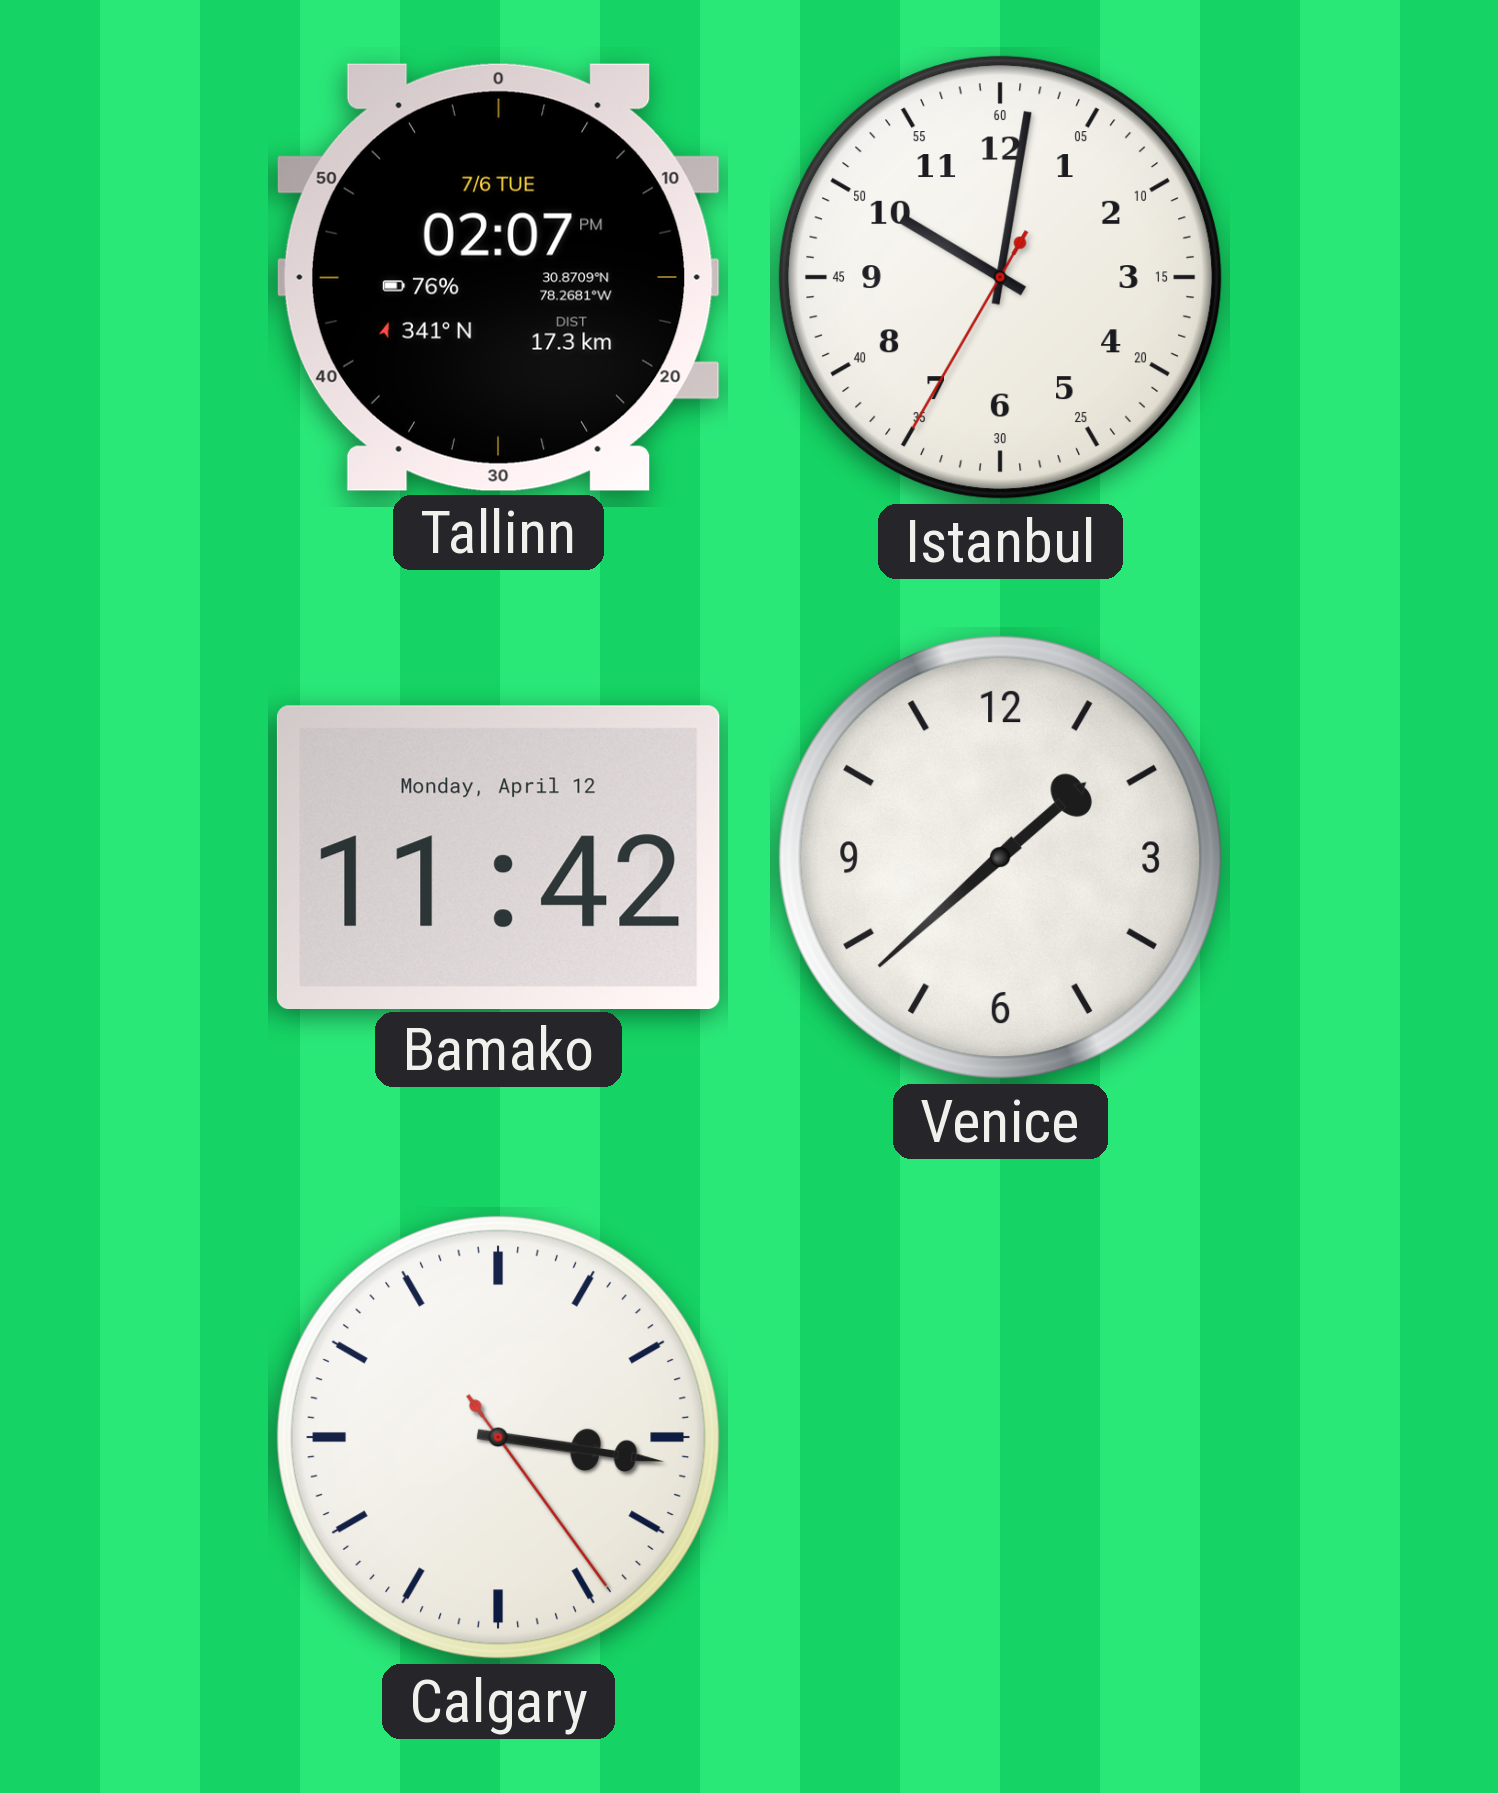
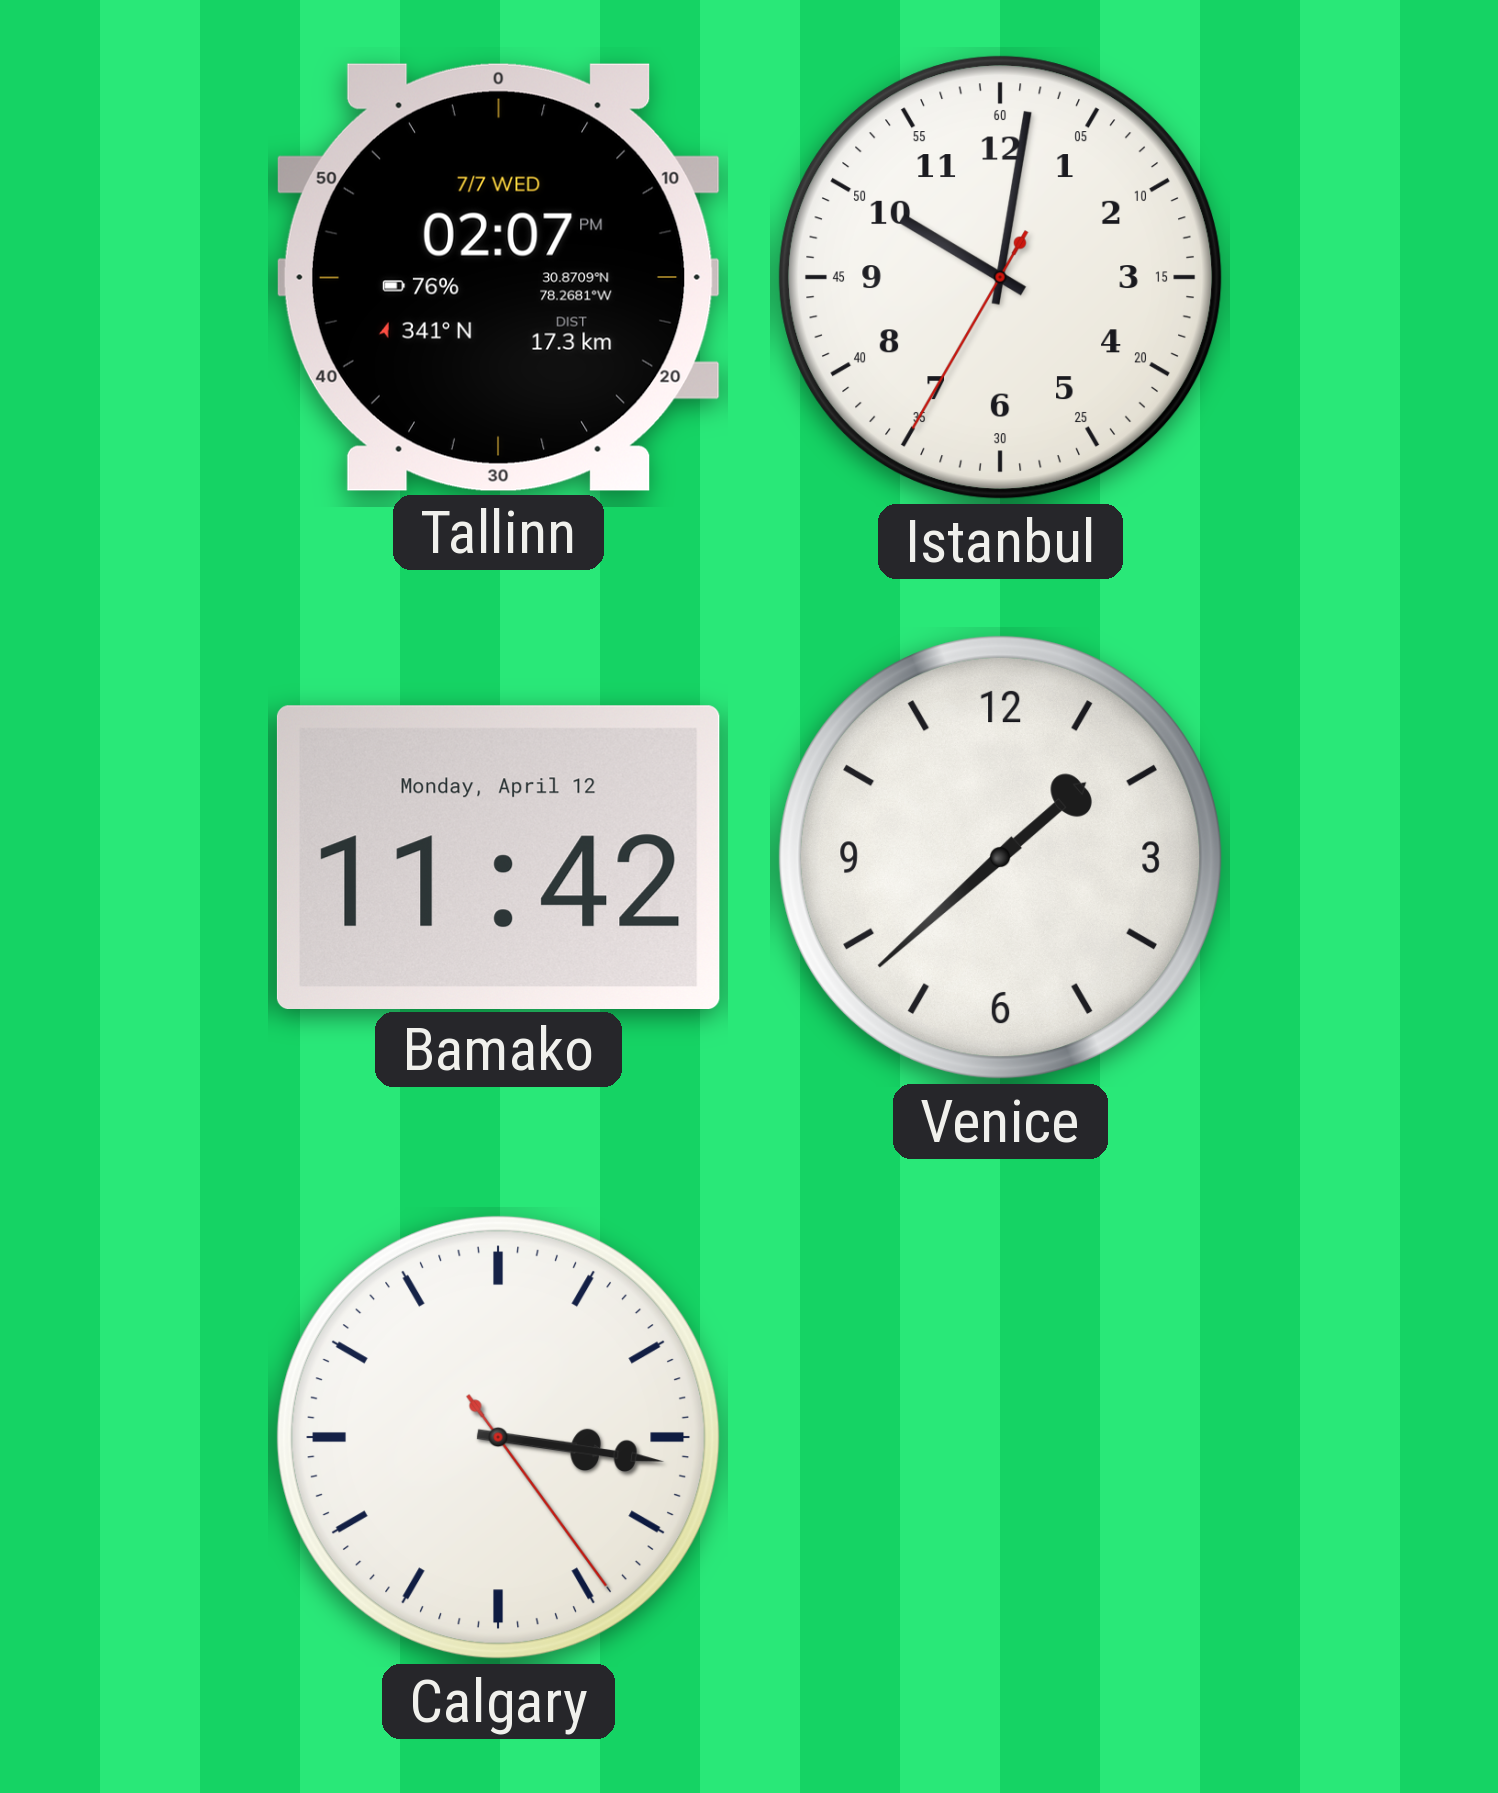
Tallinn date: 7/6 TUE -> 7/7 WED (498, 277)
